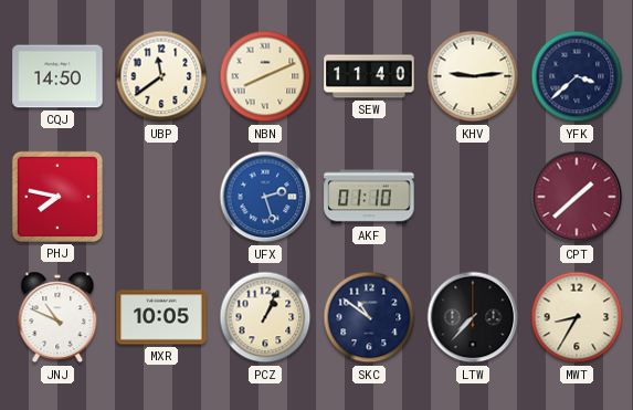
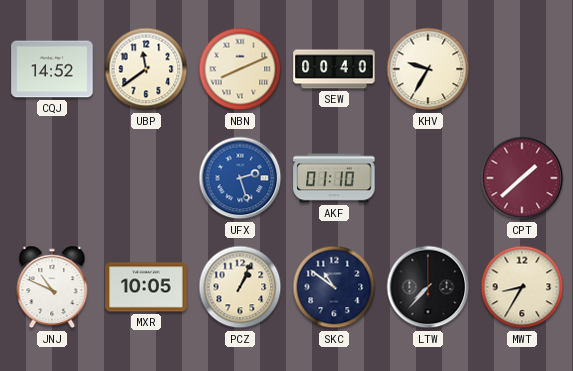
CQJ: 14:50 -> 14:52 (52, 69)
SEW: 11:40 -> 00:40 (334, 69)
KHV: 9:14 -> 9:35 (428, 69)
YFK: 3:38 -> none (577, 76)
PHJ: 7:47 -> none (57, 197)
